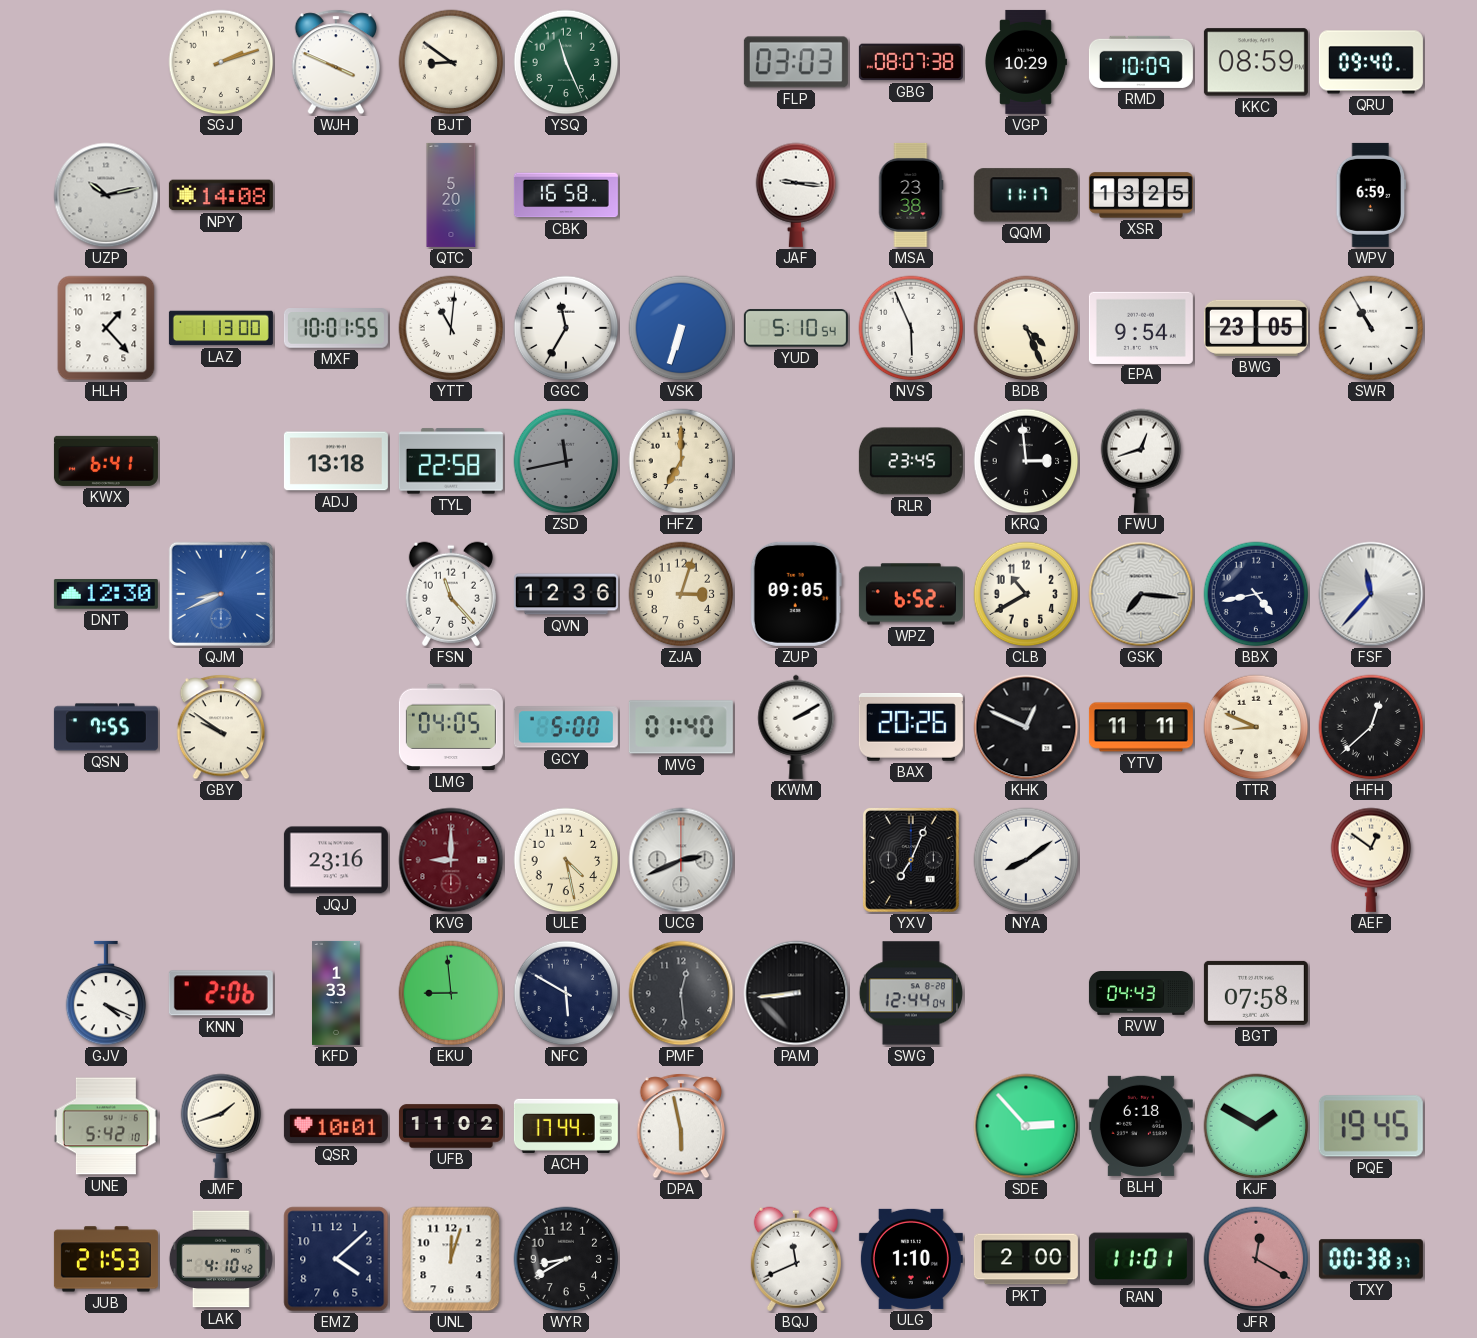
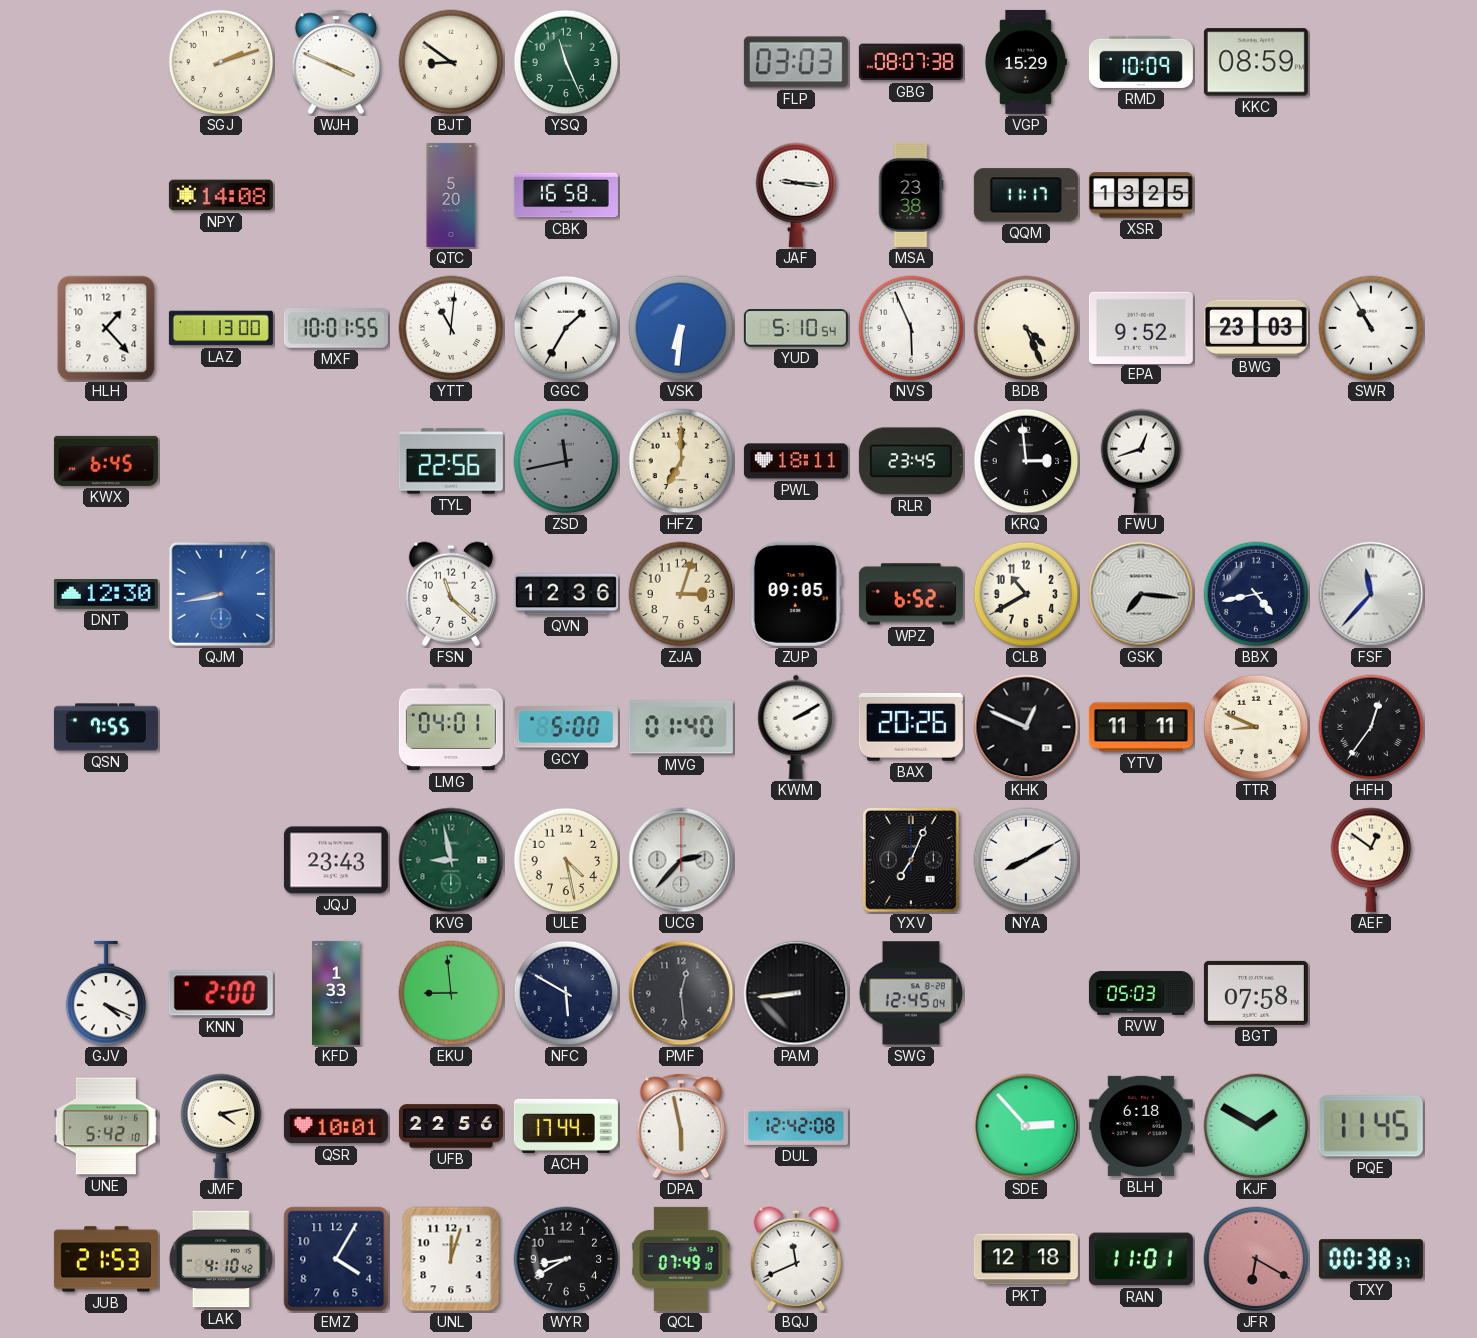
VGP: 10:29 -> 15:29 (1026, 62)
QRU: 09:40 -> none (1371, 62)
UZP: 10:13 -> none (106, 195)
WPV: 6:59 -> none (1371, 195)
GGC: 11:35 -> 1:35 (566, 328)
VSK: 6:33 -> 6:31 (681, 328)
EPA: 9:54 -> 9:52 (1141, 327)
BWG: 23:05 -> 23:03 (1256, 328)
KWX: 6:41 -> 6:45 (106, 461)
ADJ: 13:18 -> none (336, 461)
TYL: 22:58 -> 22:56 (451, 461)
PWL: none -> 18:11 (796, 461)
QJM: 8:41 -> 8:43 (221, 594)
FSN: 11:23 -> 11:22 (451, 594)
GBY: 9:51 -> none (220, 727)
LMG: 04:05 -> 04:01 (451, 727)
HFH: 12:38 -> 12:36 (1371, 727)
JQJ: 23:16 -> 23:43 (336, 860)
KVG: 9:00 -> 8:58 (451, 860)
KVG dial: burgundy -> green (451, 860)
UCG: 2:41 -> 2:37 (681, 860)
NYA: 8:09 -> 8:10 (1026, 860)
KNN: 2:06 -> 2:00 (221, 993)
SWG: 12:44 -> 12:45 (911, 993)
RVW: 04:43 -> 05:03 (1141, 994)
JMF: 1:42 -> 4:13 (221, 1126)
UFB: 11:02 -> 22:56 (451, 1126)
DUL: none -> 12:42 (796, 1126)
PQE: 19:45 -> 11:45 (1371, 1126)
EMZ: 4:08 -> 4:05 (336, 1259)
QCL: none -> 07:49 (681, 1259)
ULG: 1:10 -> none (911, 1259)
PKT: 2:00 -> 12:18 (1026, 1259)
JFR: 12:20 -> 6:20 (1256, 1259)
